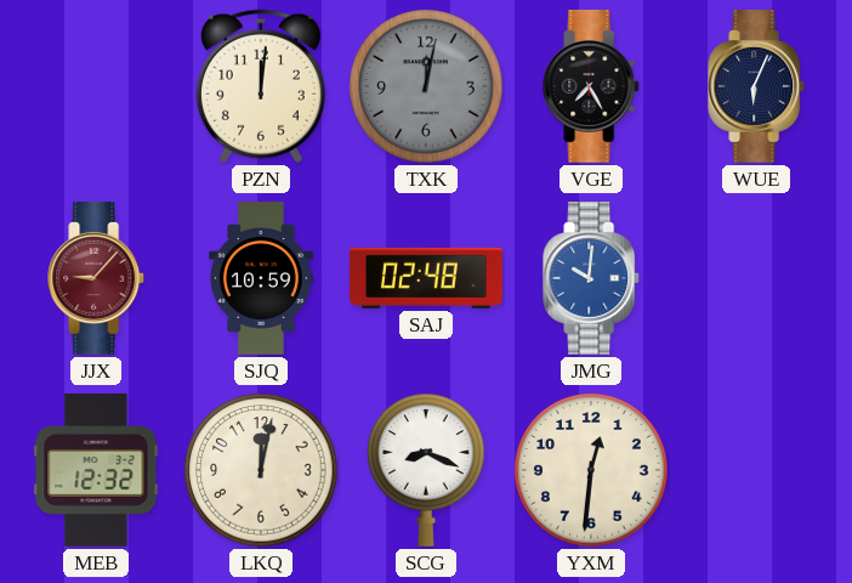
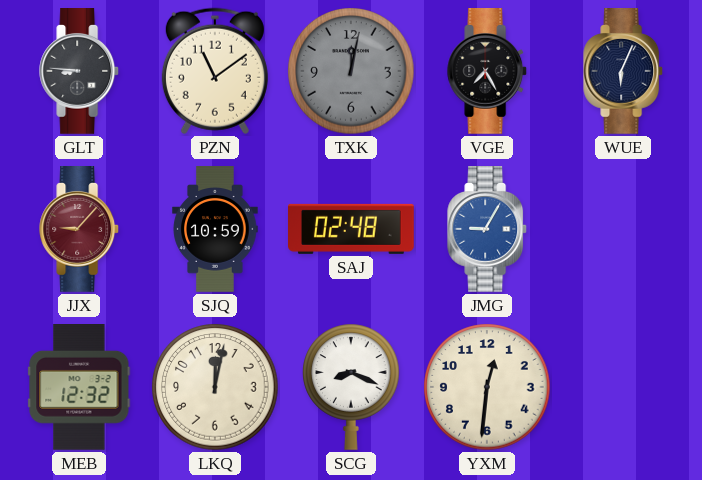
GLT: none -> 8:46 (80, 72)
PZN: 12:01 -> 11:09 (215, 71)
JMG: 10:01 -> 9:05 (488, 230)
